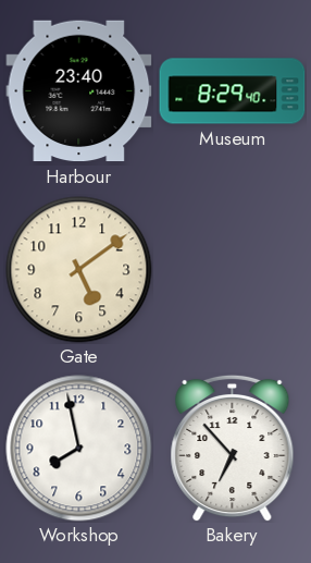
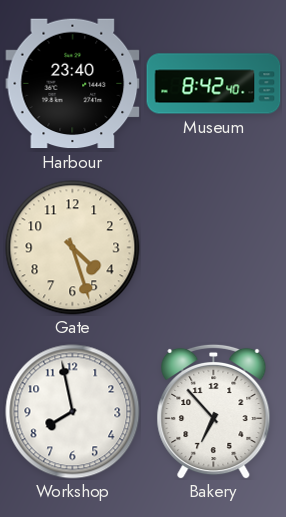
Museum: 8:29 -> 8:42 (214, 84)
Gate: 5:09 -> 4:27 (73, 248)
